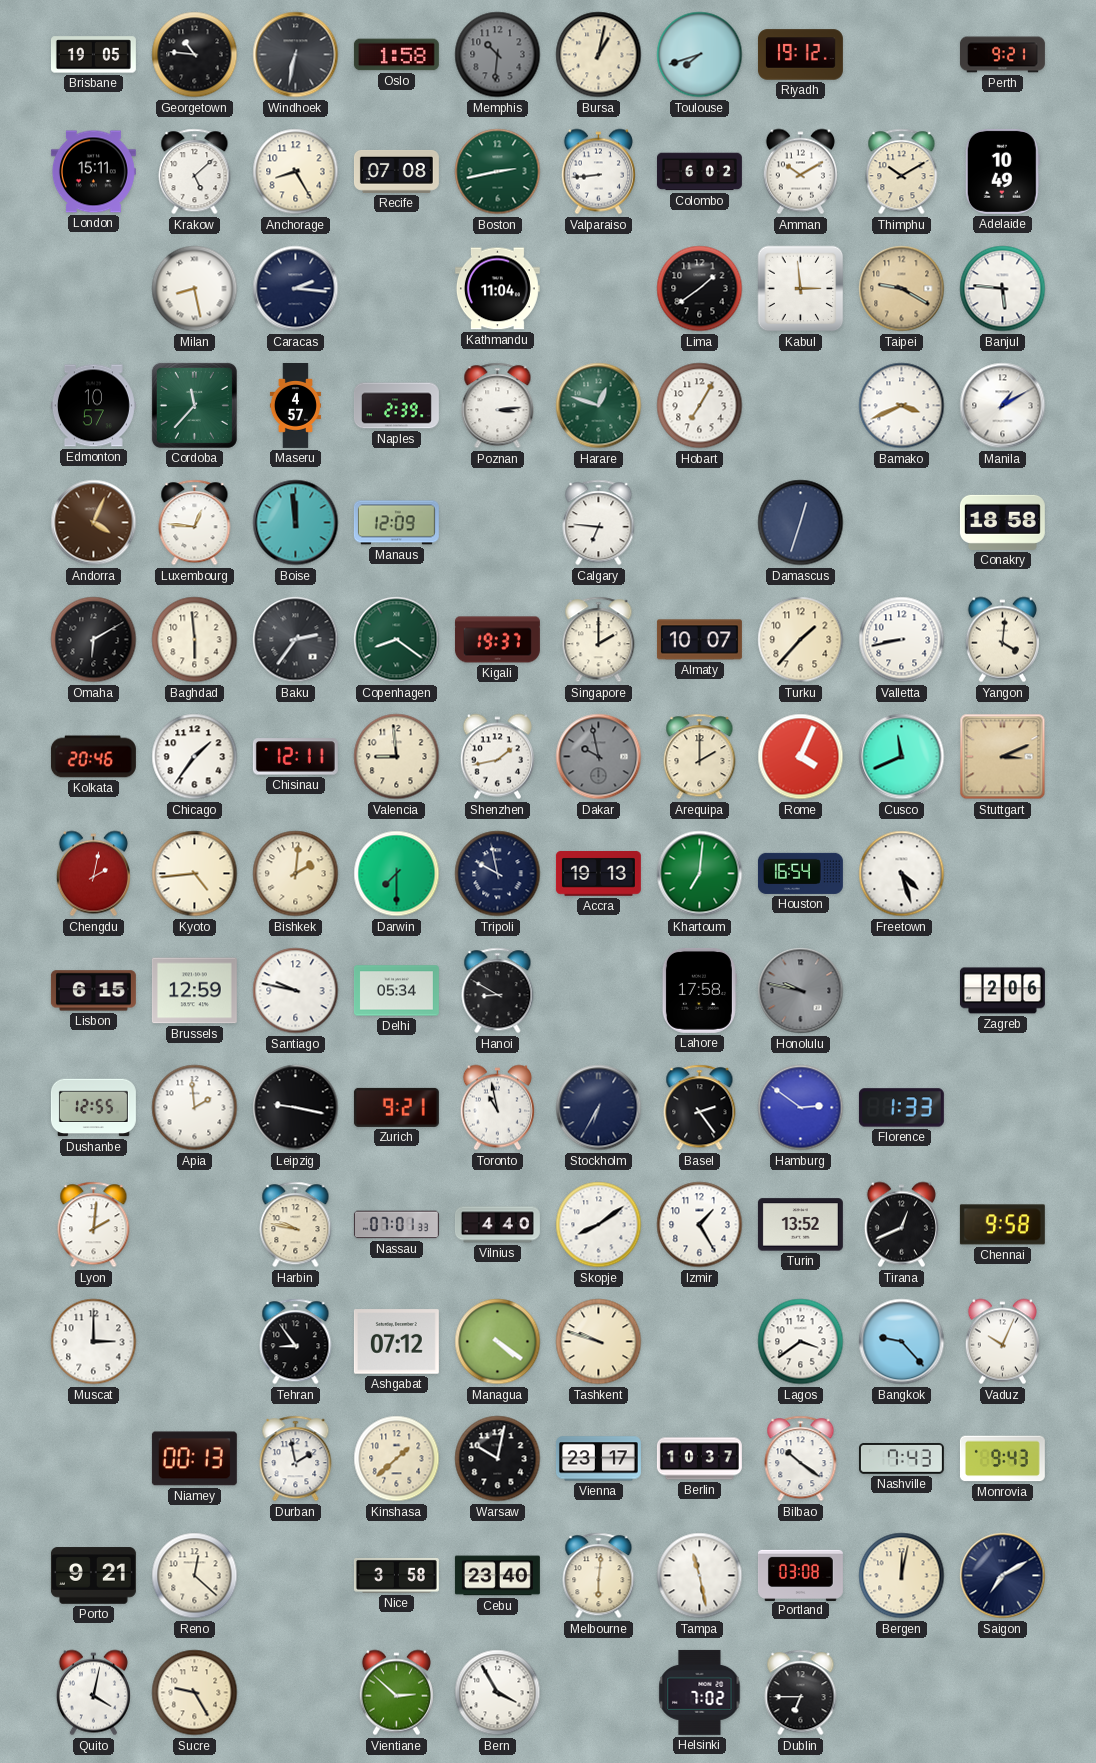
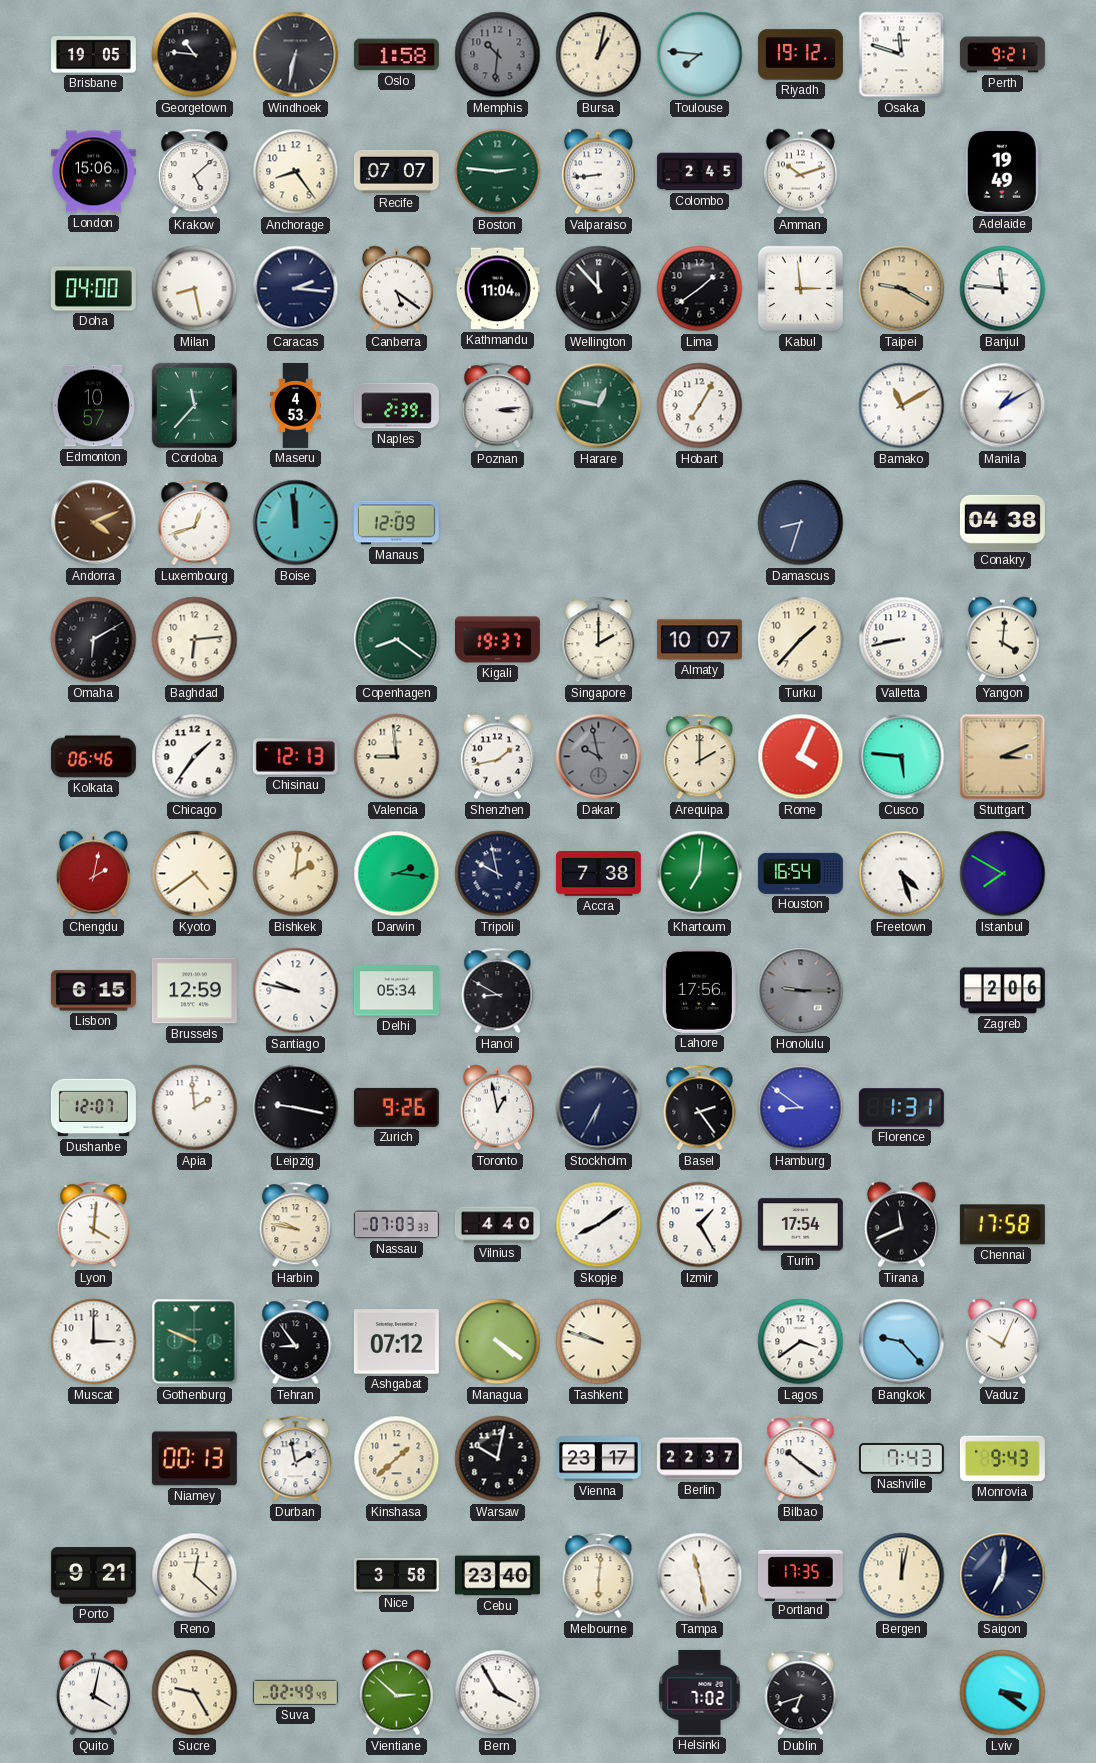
Toulouse: 7:42 -> 7:46 (700, 55)
Osaka: none -> 11:48 (902, 55)
London: 15:11 -> 15:06 (93, 172)
Anchorage: 8:25 -> 8:24 (296, 172)
Recife: 07:08 -> 07:07 (396, 171)
Boston: 2:43 -> 2:46 (498, 172)
Colombo: 6:02 -> 2:45 (699, 172)
Amman: 10:10 -> 10:12 (800, 172)
Thimphu: 10:10 -> none (902, 172)
Adelaide: 10:49 -> 19:49 (1002, 171)
Doha: none -> 04:00 (93, 289)
Canberra: none -> 5:21 (396, 289)
Wellington: none -> 11:53 (599, 289)
Banjul: 5:46 -> 11:46 (1003, 289)
Maseru: 4:57 -> 4:53 (295, 406)
Harare: 12:48 -> 12:47 (599, 406)
Bamako: 3:41 -> 11:10 (902, 406)
Andorra: 4:04 -> 4:11 (94, 523)
Luxembourg: 12:46 -> 12:42 (195, 523)
Calgary: 6:46 -> none (599, 523)
Damascus: 12:33 -> 8:33 (801, 523)
Conakry: 18:58 -> 04:38 (1002, 522)
Baghdad: 5:59 -> 6:14 (195, 640)
Baku: 2:36 -> none (296, 640)
Kolkata: 20:46 -> 06:46 (93, 757)
Chisinau: 12:11 -> 12:13 (295, 757)
Cusco: 11:41 -> 5:46 (902, 757)
Kyoto: 4:44 -> 4:39 (195, 874)
Darwin: 7:30 -> 2:16 (397, 874)
Accra: 19:13 -> 7:38 (598, 874)
Istanbul: none -> 7:50 (1003, 874)
Lahore: 17:58 -> 17:56 (699, 990)
Honolulu: 9:47 -> 9:15 (801, 991)
Dushanbe: 12:55 -> 12:07 (93, 1108)
Zurich: 9:21 -> 9:26 (396, 1107)
Toronto: 10:58 -> 12:58 (497, 1108)
Hamburg: 2:51 -> 8:51 (801, 1108)
Florence: 1:33 -> 1:31 (901, 1108)
Lyon: 2:01 -> 4:01 (94, 1225)
Nassau: 07:01 -> 07:03 (396, 1225)
Turin: 13:52 -> 17:54 (800, 1225)
Tirana: 12:41 -> 11:41 (901, 1225)
Chennai: 9:58 -> 17:58 (1002, 1225)
Gothenburg: none -> 9:49 (195, 1342)
Berlin: 10:37 -> 22:37 (699, 1459)
Portland: 03:08 -> 17:35 (800, 1575)
Saigon: 7:10 -> 7:01 (1003, 1576)
Suva: none -> 02:49 (295, 1692)
Dublin: 6:45 -> 6:42 (801, 1693)
Lviv: none -> 3:21 (1003, 1693)
